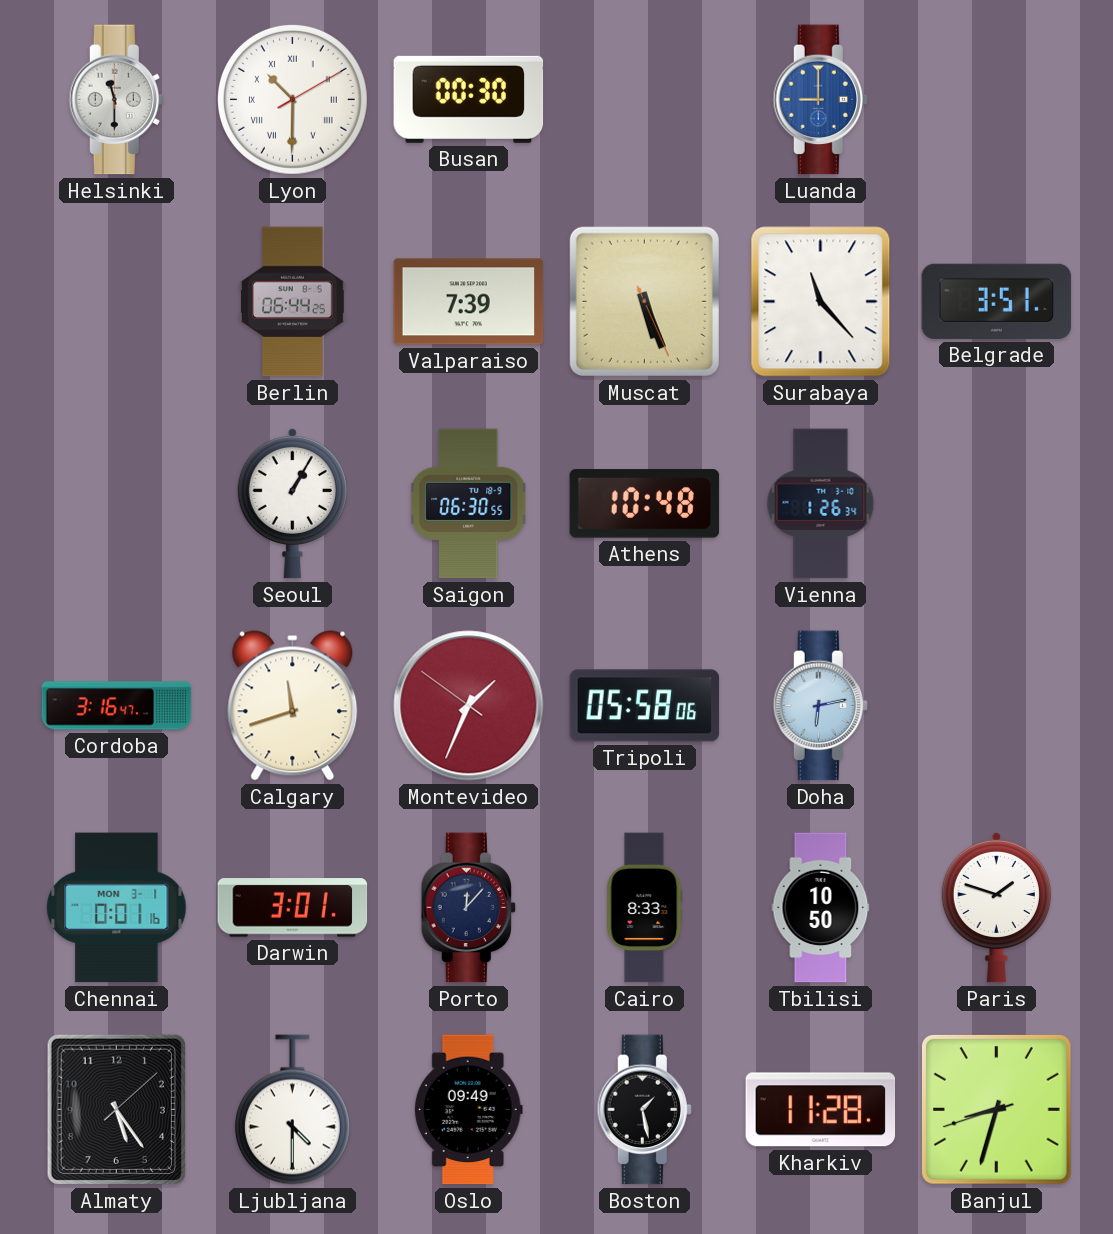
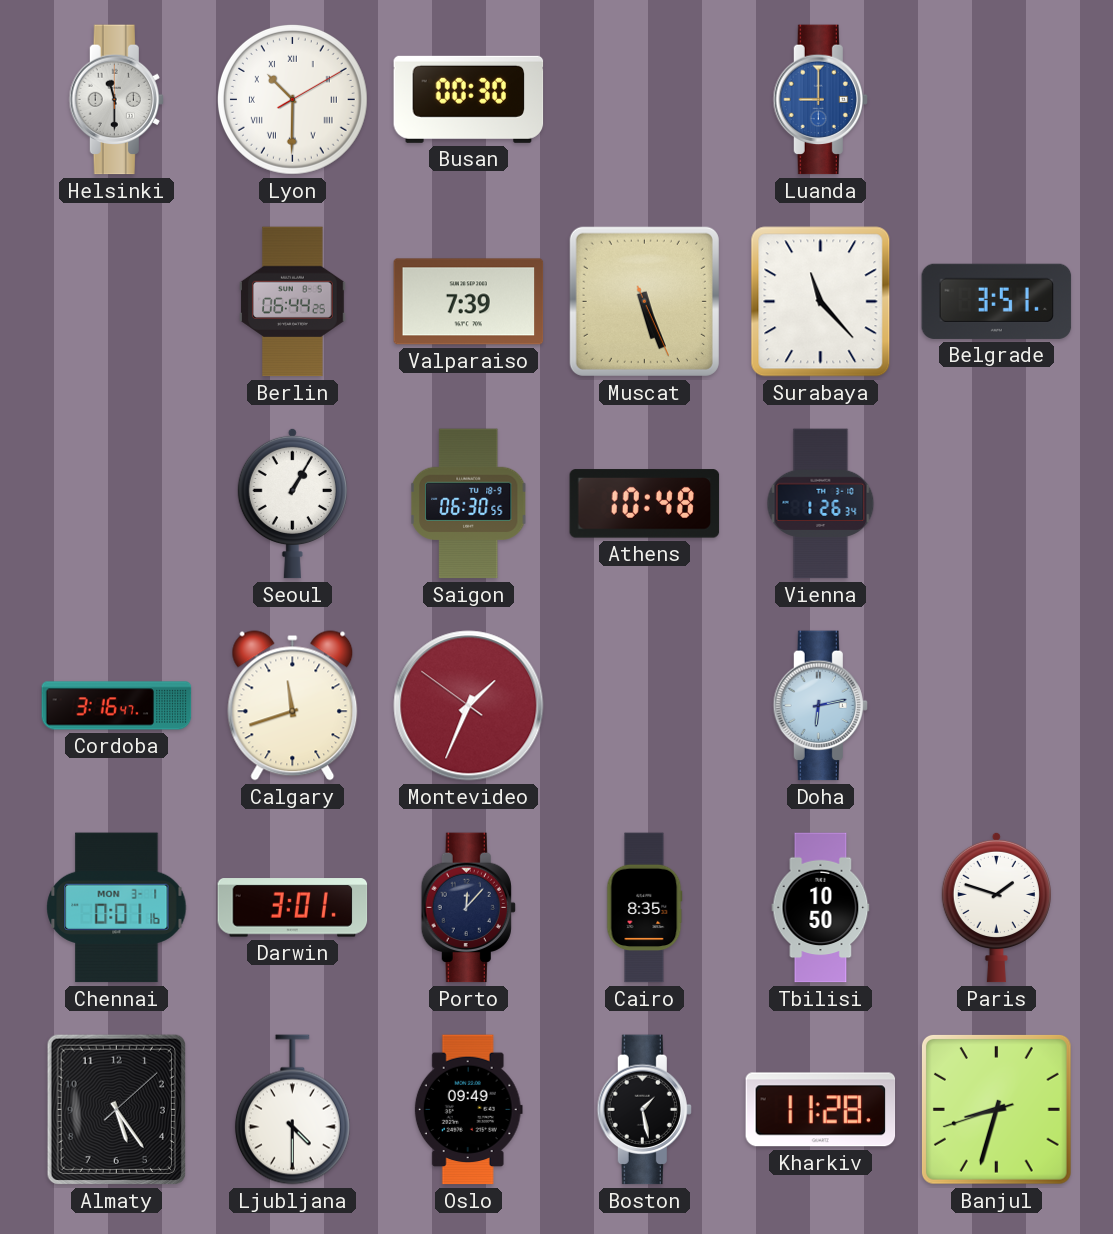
Tripoli: 05:58 -> none (645, 706)
Cairo: 8:33 -> 8:35 (645, 908)
